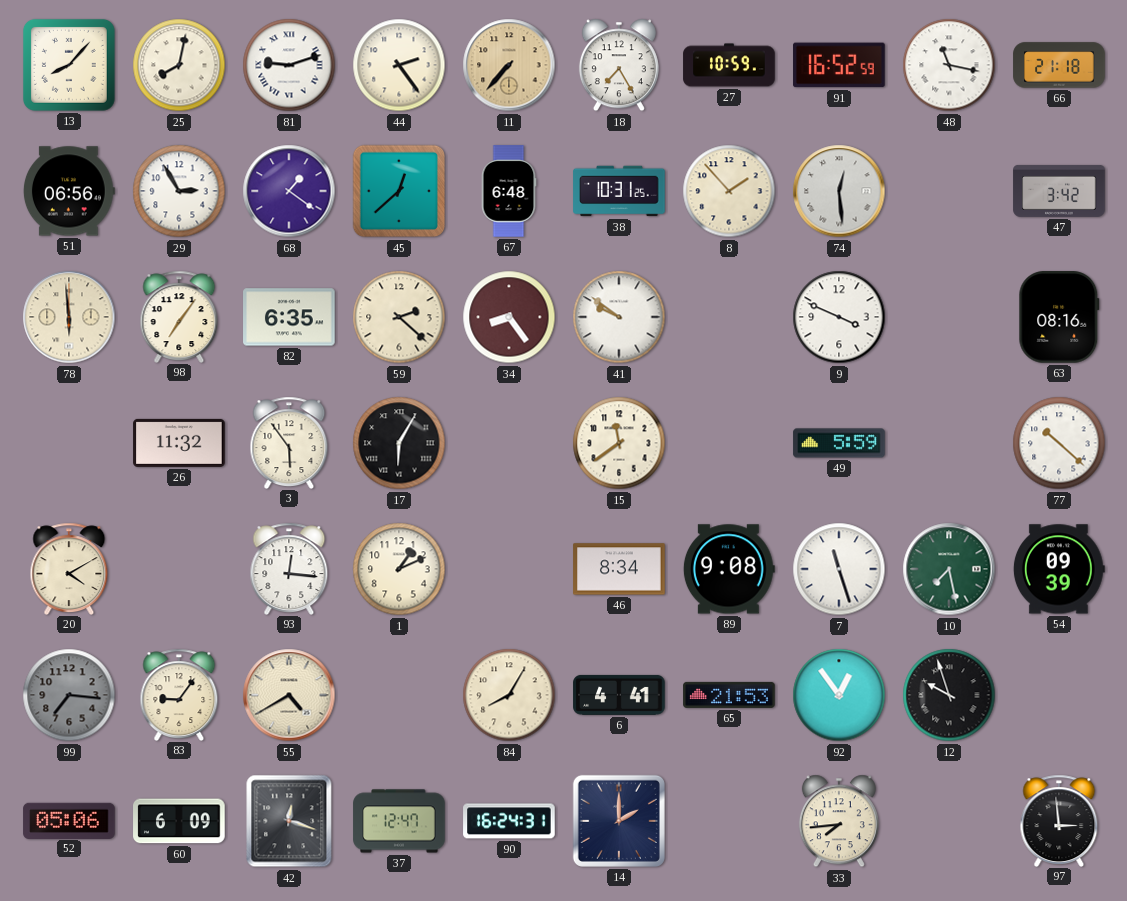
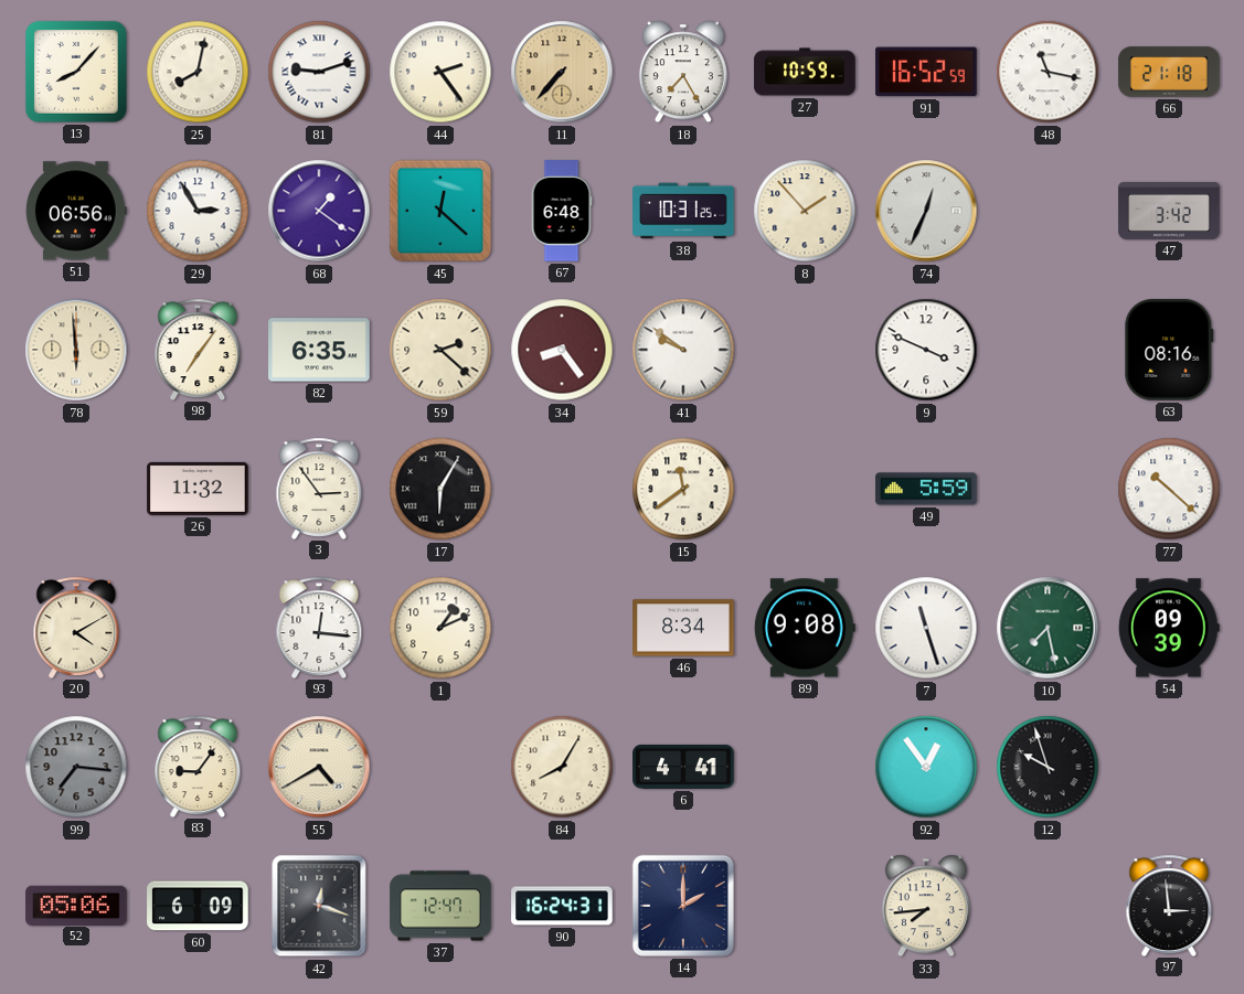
45: 12:38 -> 12:22 (440, 211)
74: 12:29 -> 12:34 (926, 211)
3: 5:54 -> 2:54 (319, 488)
65: 21:53 -> none (729, 695)
